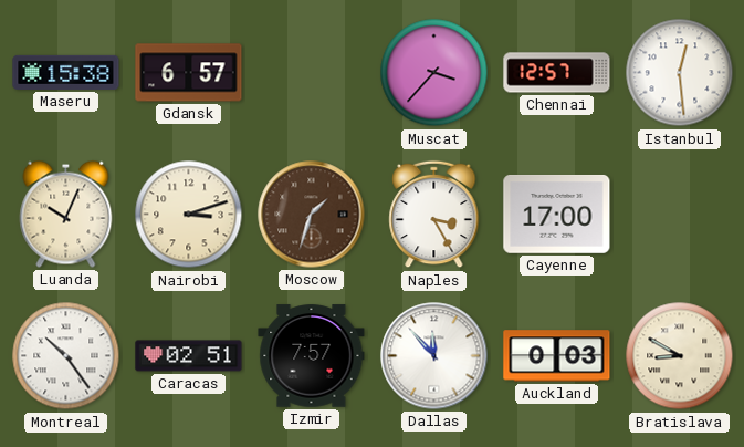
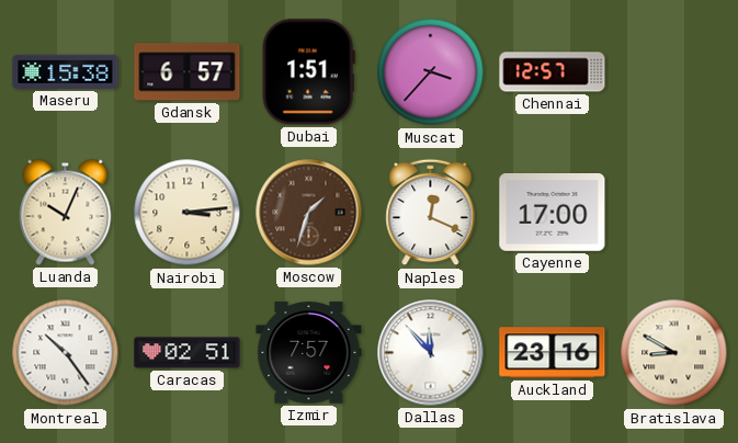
Dubai: none -> 1:51 (308, 72)
Istanbul: 12:29 -> none (680, 73)
Nairobi: 3:12 -> 3:14 (188, 213)
Naples: 3:25 -> 12:19 (431, 213)
Auckland: 0:03 -> 23:16 (553, 353)
